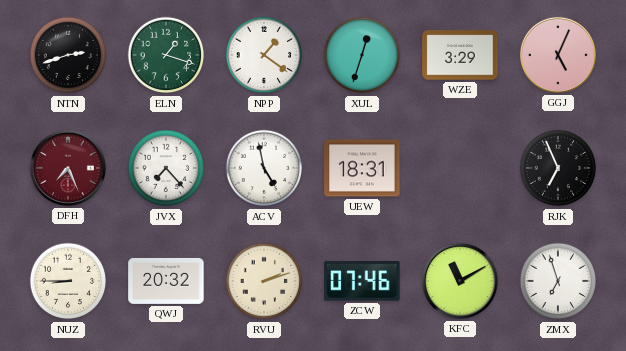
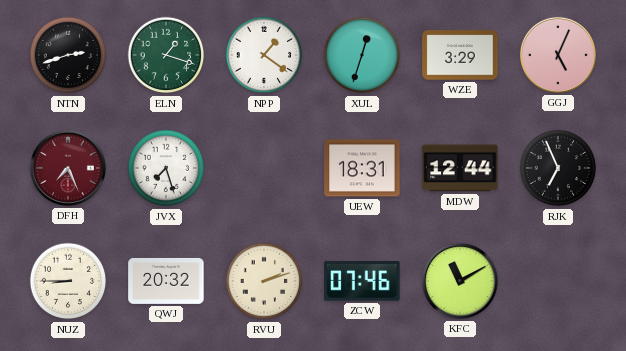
JVX: 7:23 -> 7:27 (166, 168)
ACV: 4:58 -> none (264, 168)
MDW: none -> 12:44 (460, 168)
ZMX: 6:57 -> none (558, 281)
